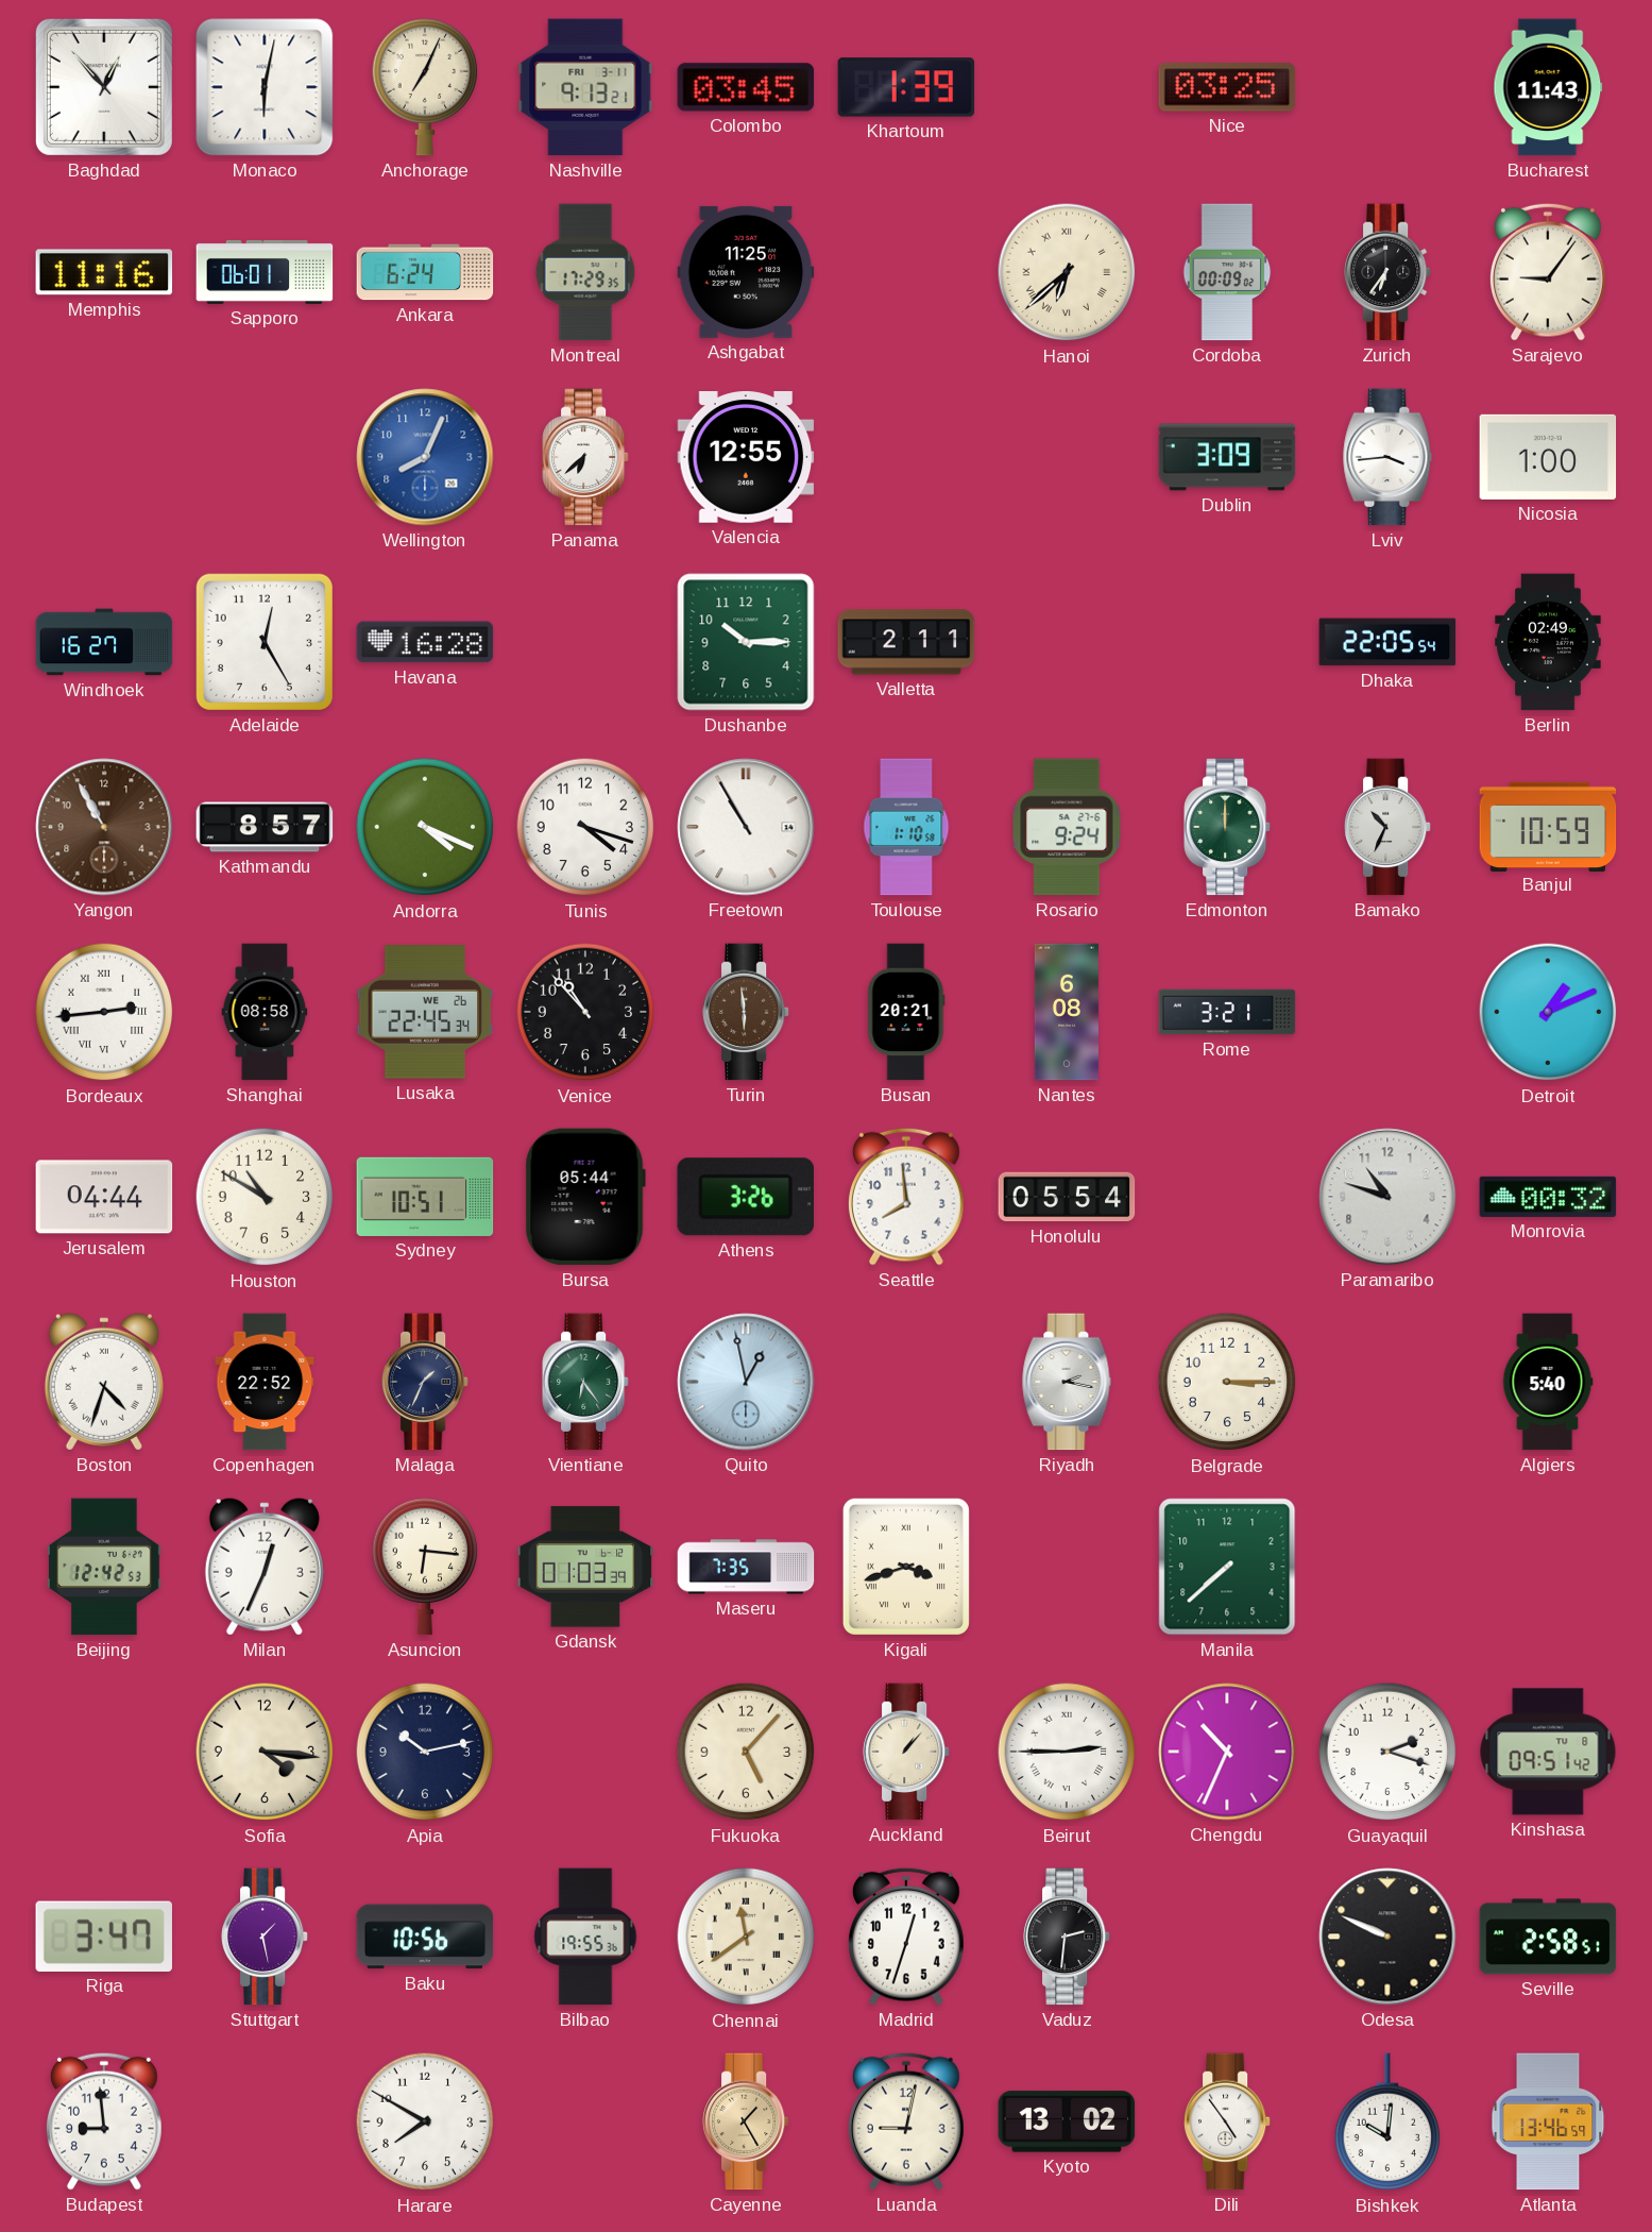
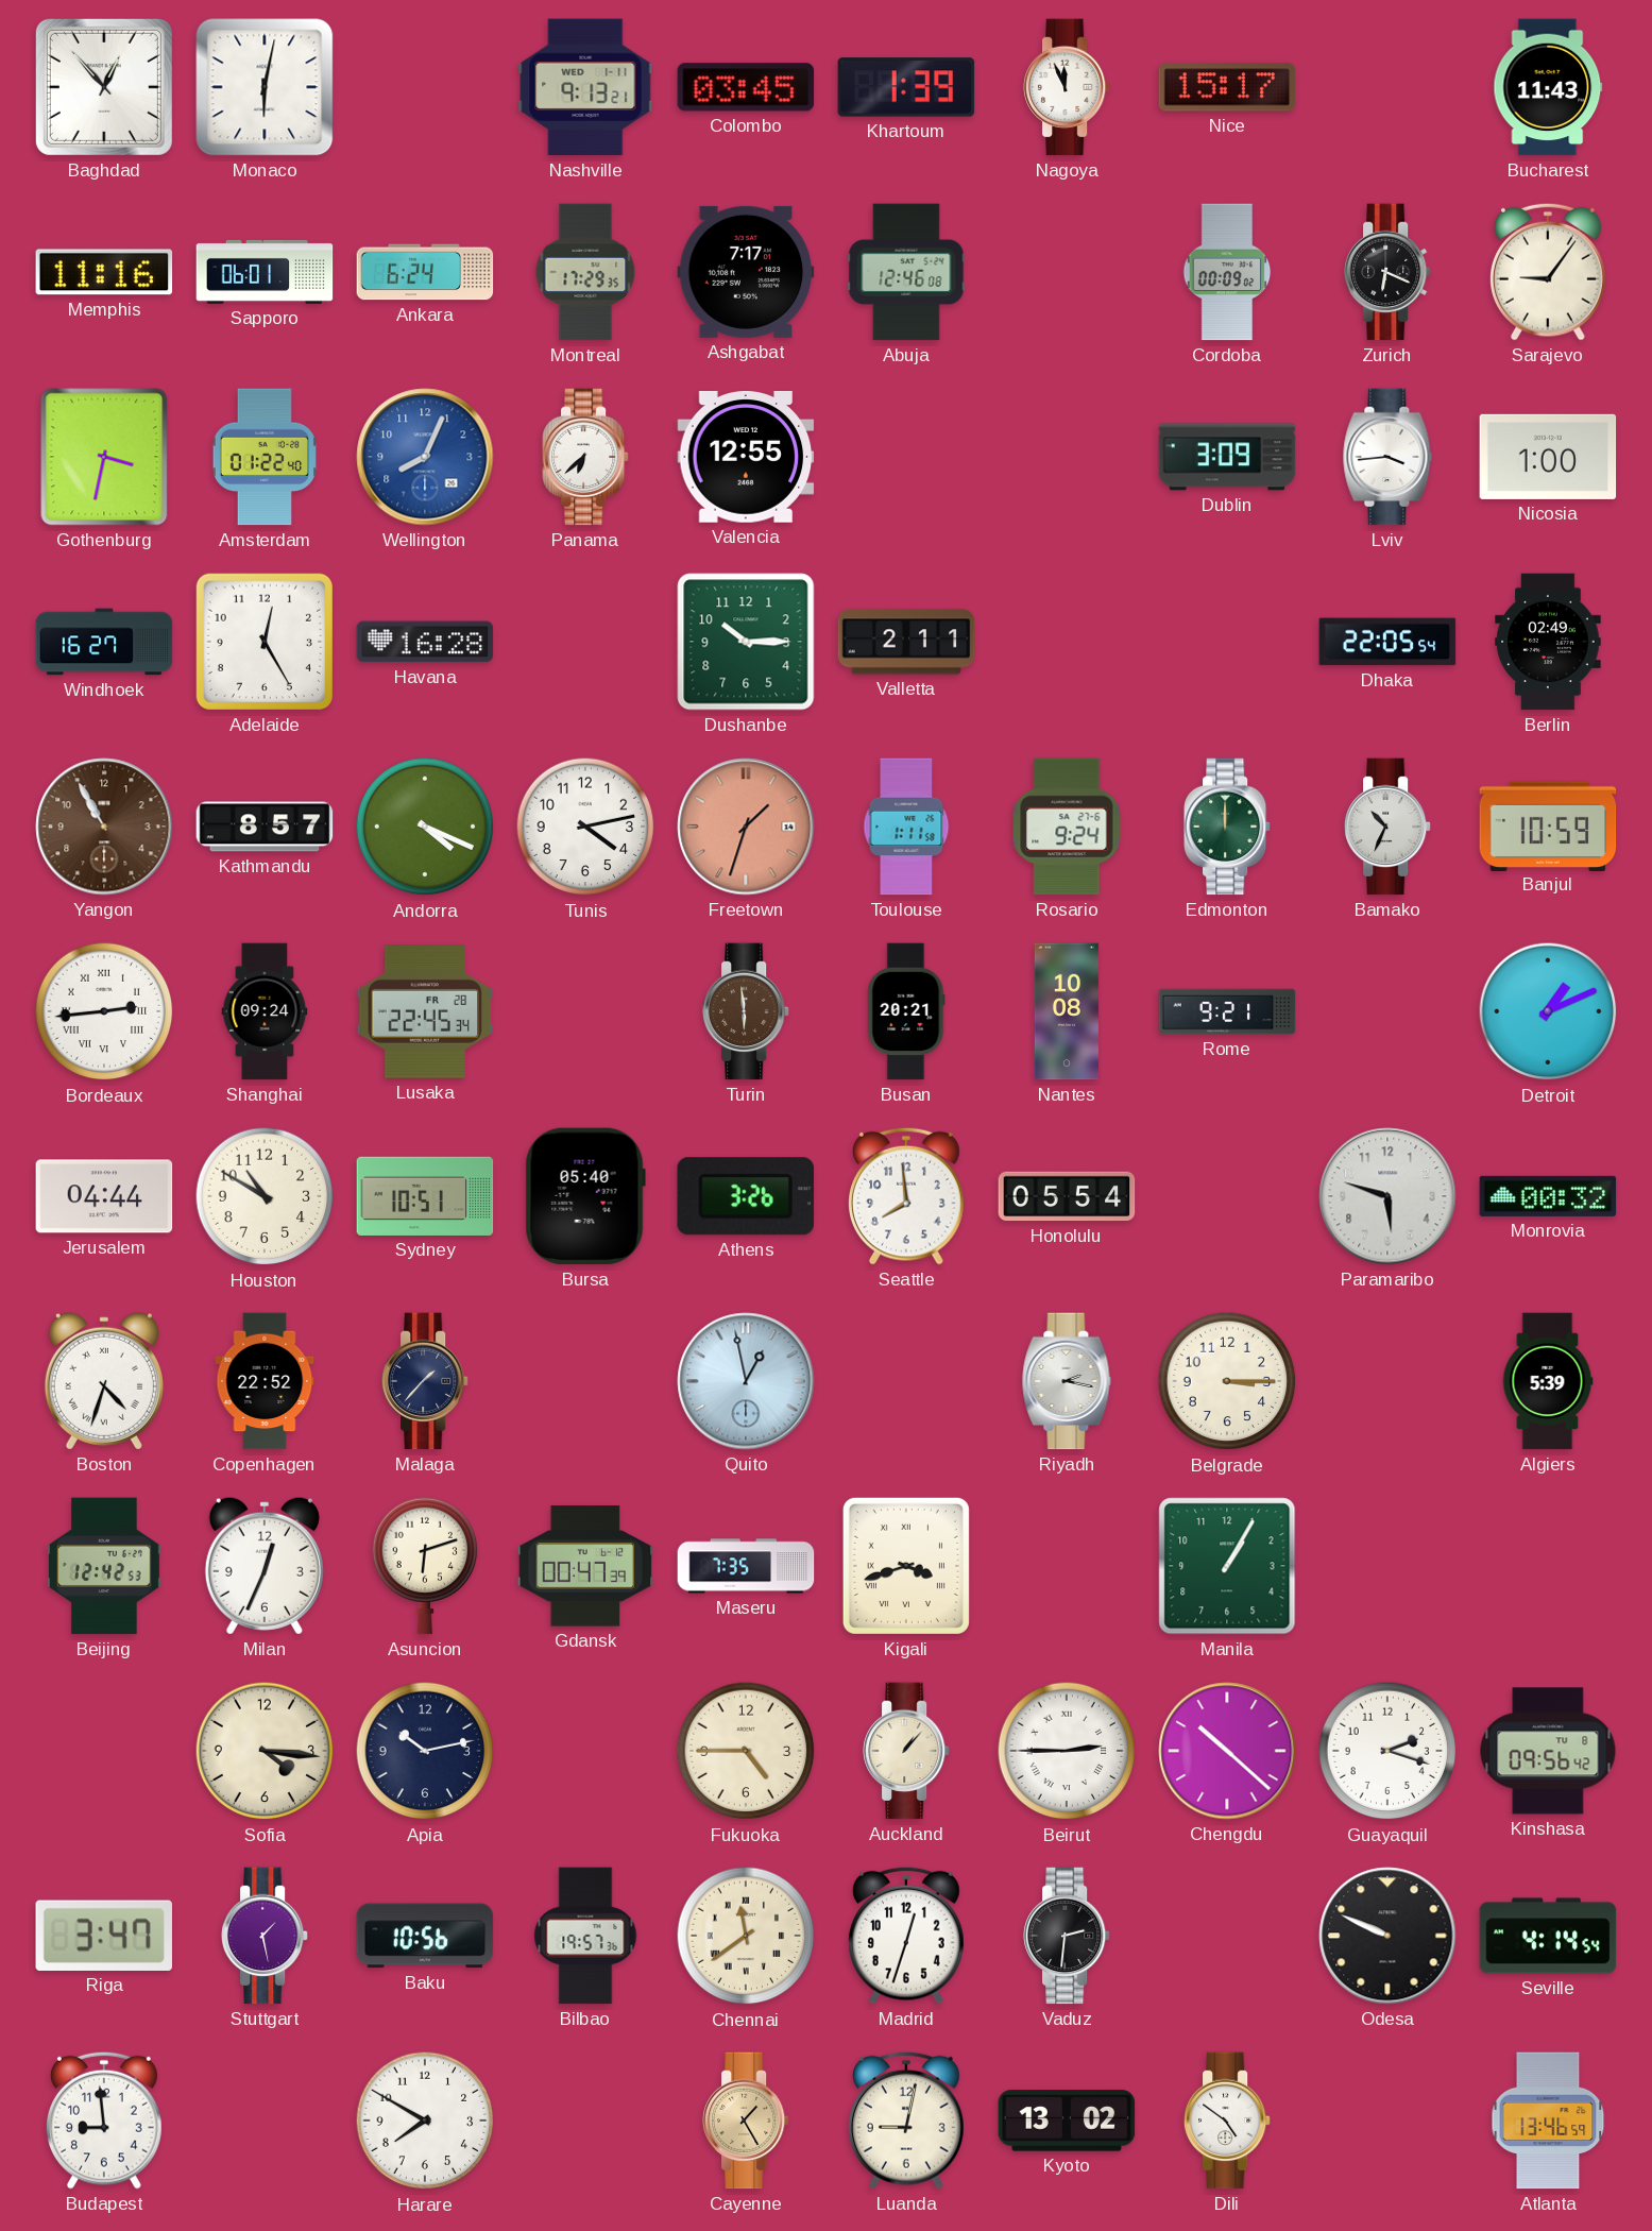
Anchorage: 7:04 -> none (425, 87)
Nashville date: FRI 3-11 -> WED 1-11 (585, 87)
Nagoya: none -> 11:56 (1067, 87)
Nice: 03:25 -> 15:17 (1227, 87)
Ashgabat: 11:25 -> 7:17 (746, 272)
Abuja: none -> 12:46 (906, 272)
Hanoi: 6:38 -> none (1067, 272)
Zurich: 6:36 -> 6:19 (1387, 272)
Gothenburg: none -> 3:32 (104, 457)
Amsterdam: none -> 01:22 (263, 457)
Tunis: 4:18 -> 4:13 (585, 827)
Freetown: 10:55 -> 1:33 (746, 827)
Freetown dial: white -> salmon (746, 827)
Toulouse: 1:10 -> 1:11 (906, 827)
Shanghai: 08:58 -> 09:24 (265, 1011)
Lusaka date: WE 26 -> FR 28 (425, 1012)
Venice: 10:53 -> none (585, 1012)
Nantes: 6:08 -> 10:08 (1067, 1011)
Rome: 3:21 -> 9:21 (1227, 1011)
Bursa: 05:44 -> 05:40 (585, 1196)
Paramaribo: 10:48 -> 5:48 (1387, 1196)
Malaga: 1:34 -> 1:37 (425, 1381)
Vientiane: 6:24 -> none (585, 1382)
Algiers: 5:40 -> 5:39 (1548, 1381)
Asuncion: 6:16 -> 6:12 (425, 1566)
Gdansk: 01:03 -> 00:47 (585, 1566)
Manila: 7:38 -> 1:05 (1227, 1566)
Fukuoka: 5:07 -> 4:45 (746, 1751)
Chengdu: 10:34 -> 10:22 (1227, 1751)
Kinshasa: 09:51 -> 09:56 (1548, 1751)
Bilbao: 19:55 -> 19:57 (585, 1936)
Seville: 2:58 -> 4:14 (1548, 1936)
Dili: 4:54 -> 4:51 (1227, 2121)
Bishkek: 10:01 -> none (1387, 2123)
